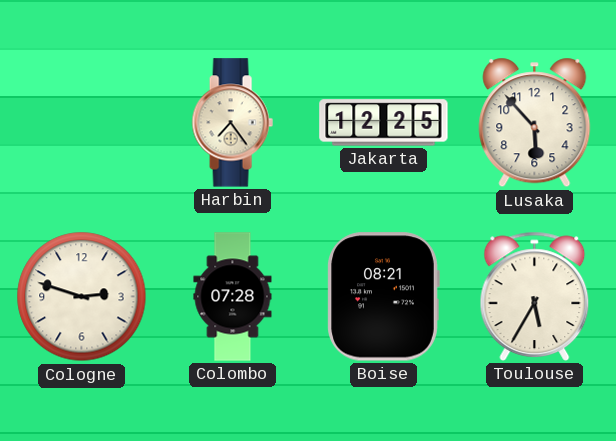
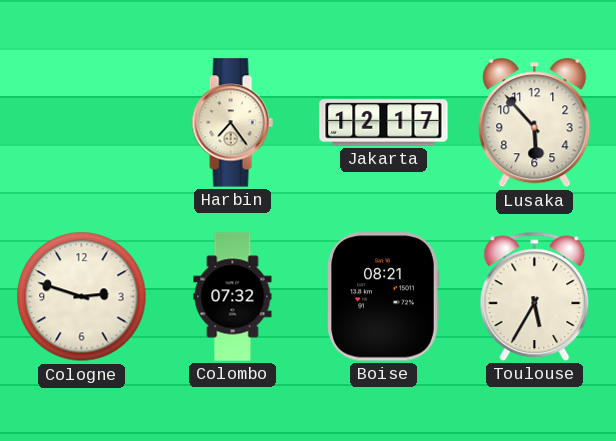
Jakarta: 12:25 -> 12:17 (384, 123)
Colombo: 07:28 -> 07:32 (233, 297)
